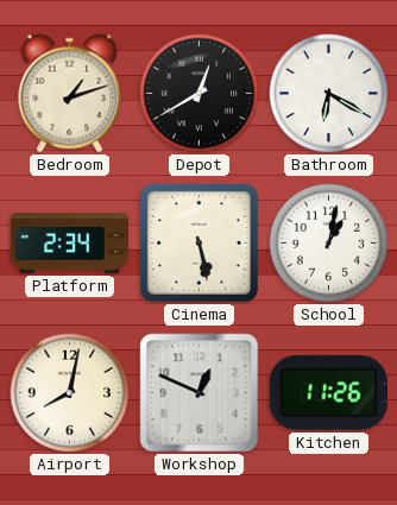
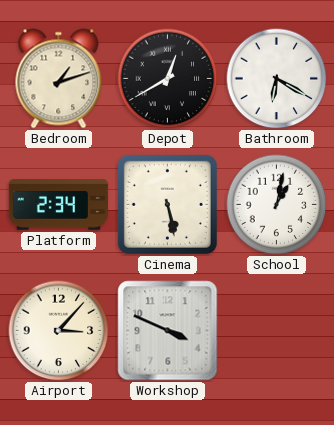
Airport: 8:02 -> 3:07 (59, 331)
Workshop: 12:49 -> 3:49 (168, 331)
Kitchen: 11:26 -> none (328, 392)
